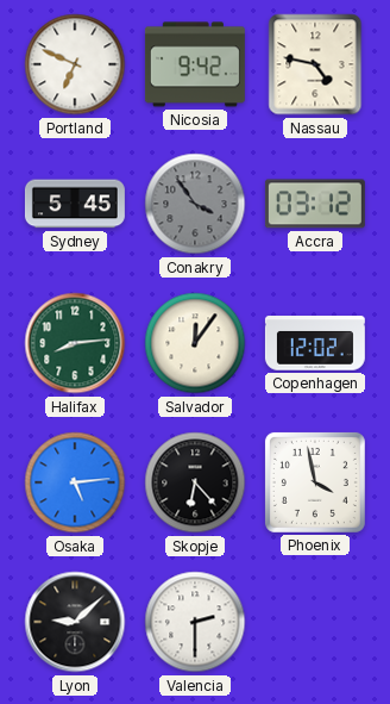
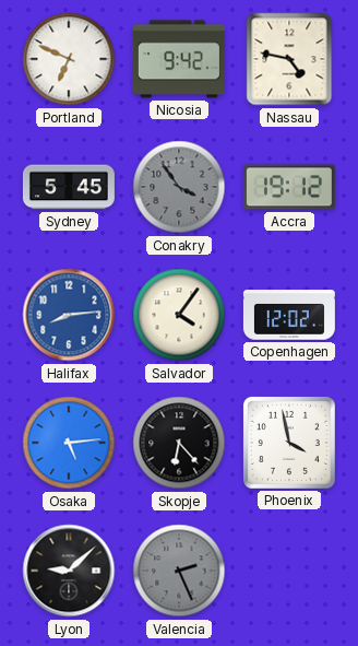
Accra: 03:12 -> 19:12 (289, 187)
Halifax dial: green -> blue (69, 315)
Salvador: 12:06 -> 4:06 (179, 315)
Valencia: 2:30 -> 2:26 (179, 571)
Valencia dial: white -> grey (179, 571)
